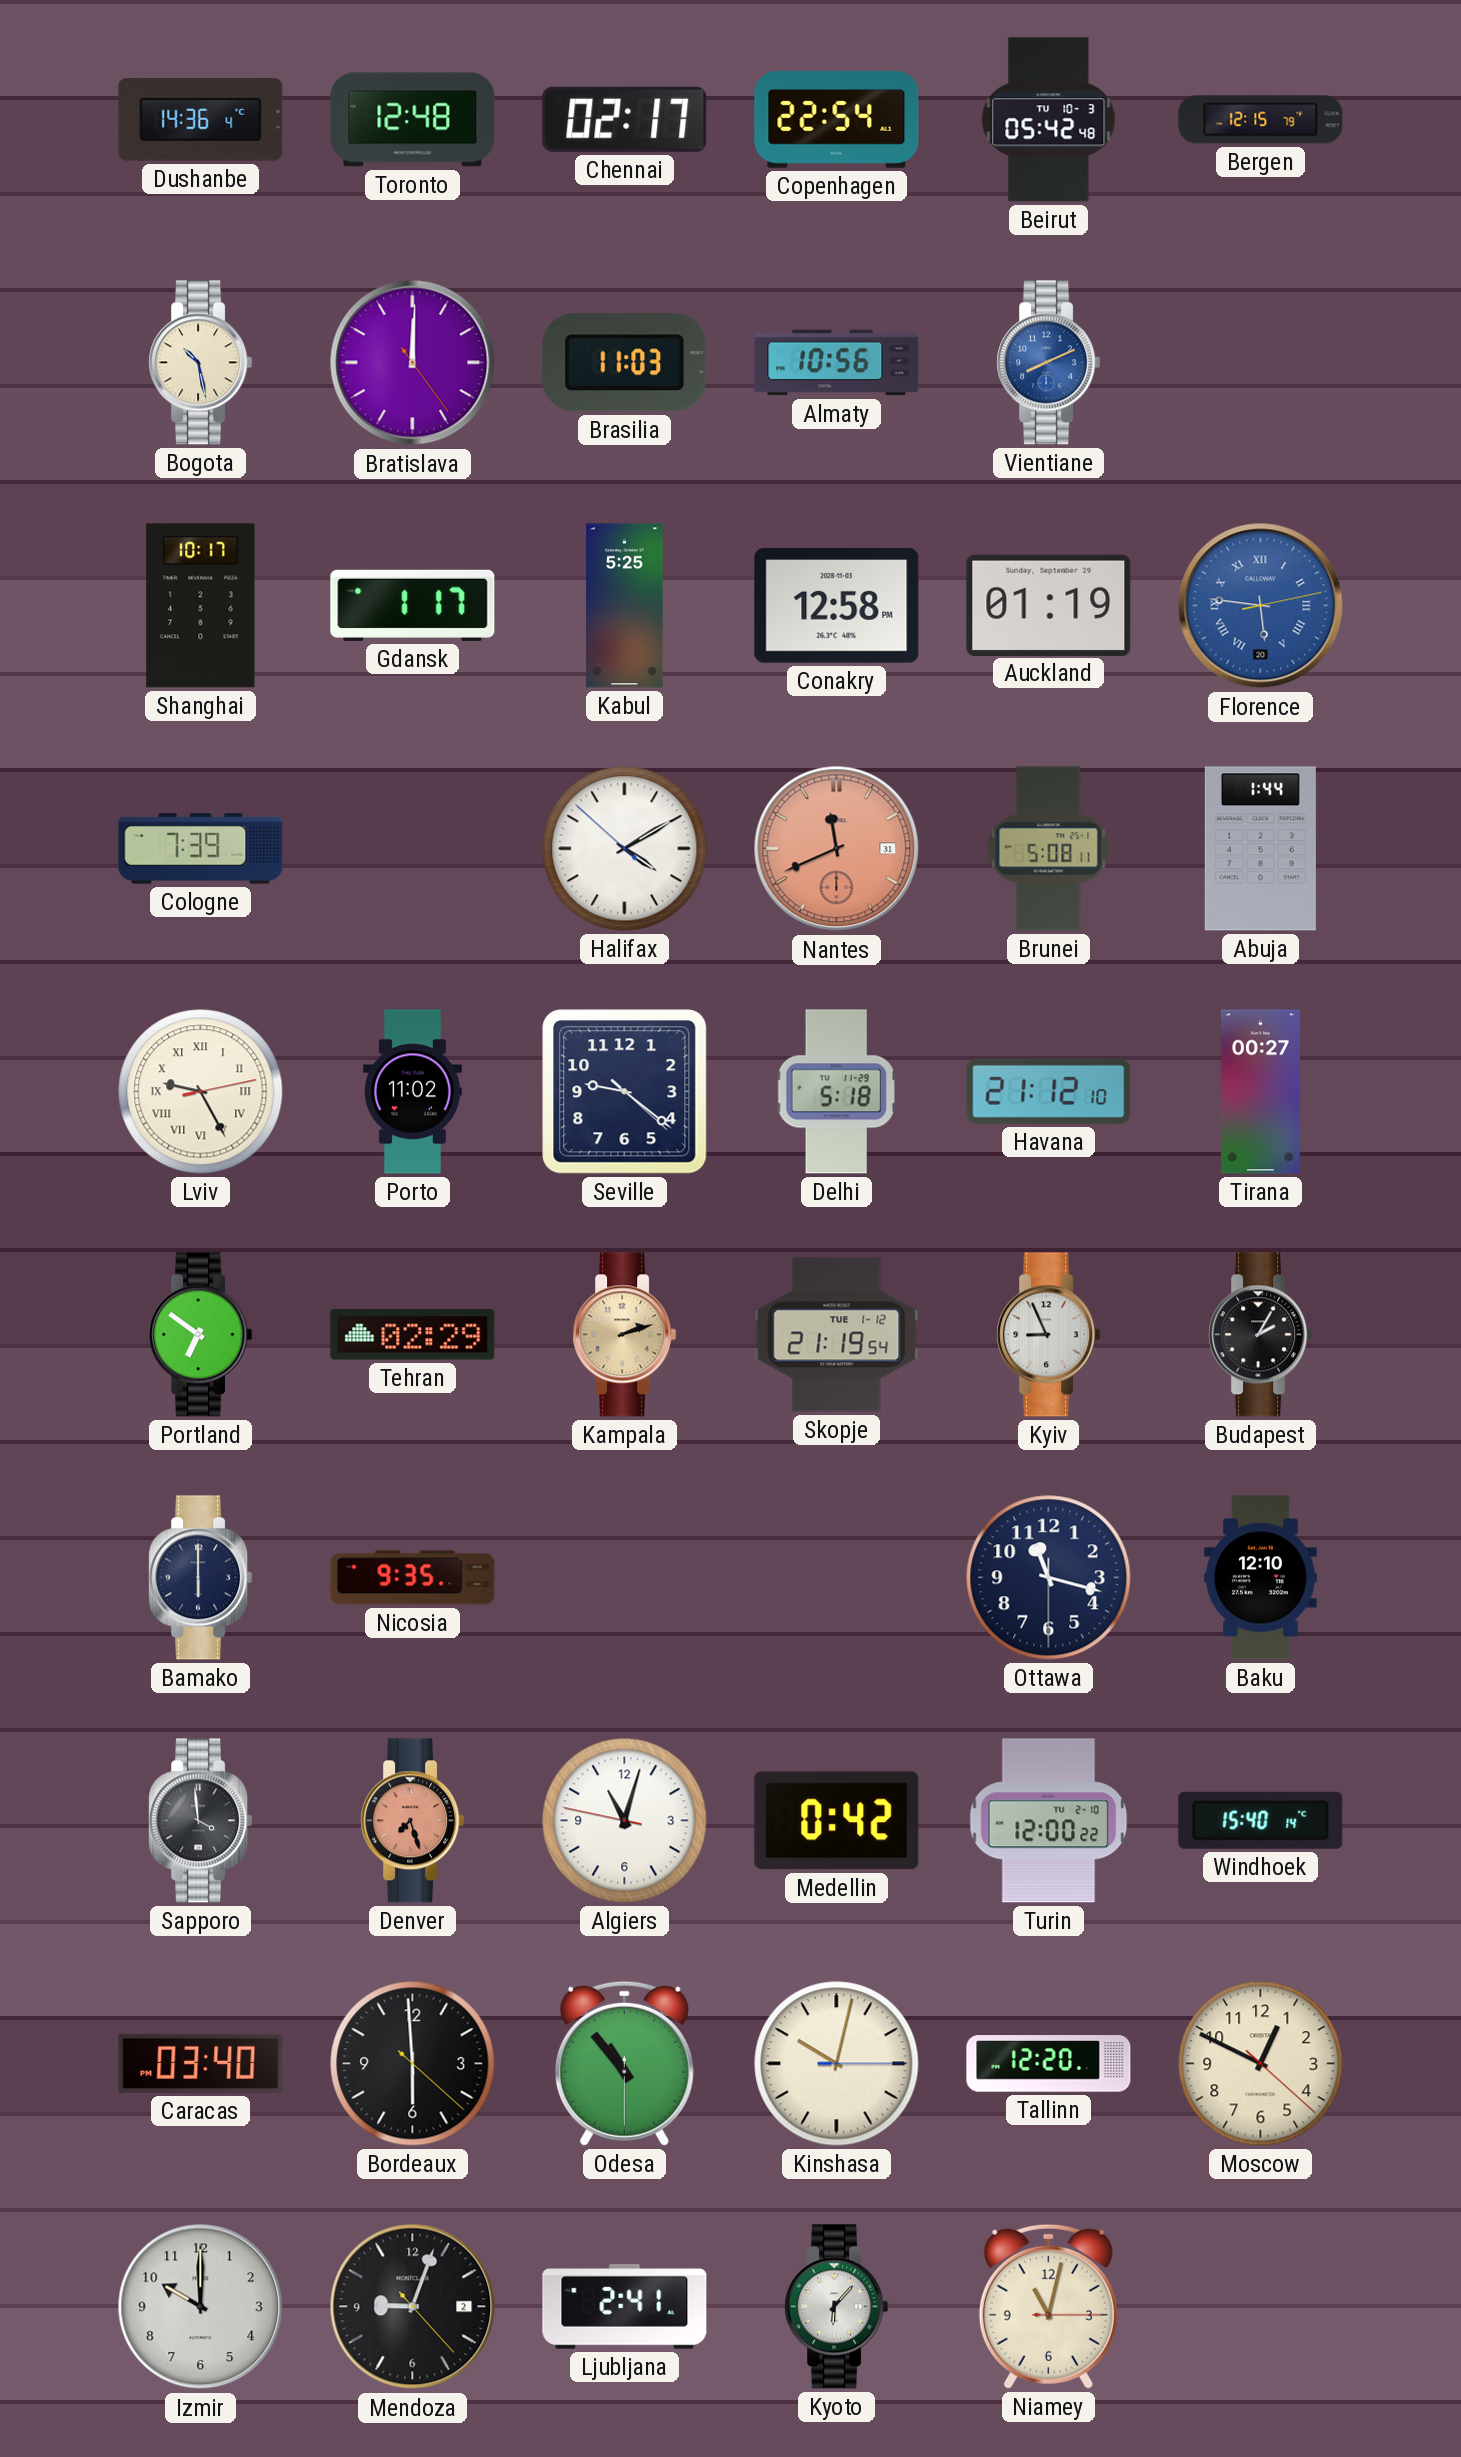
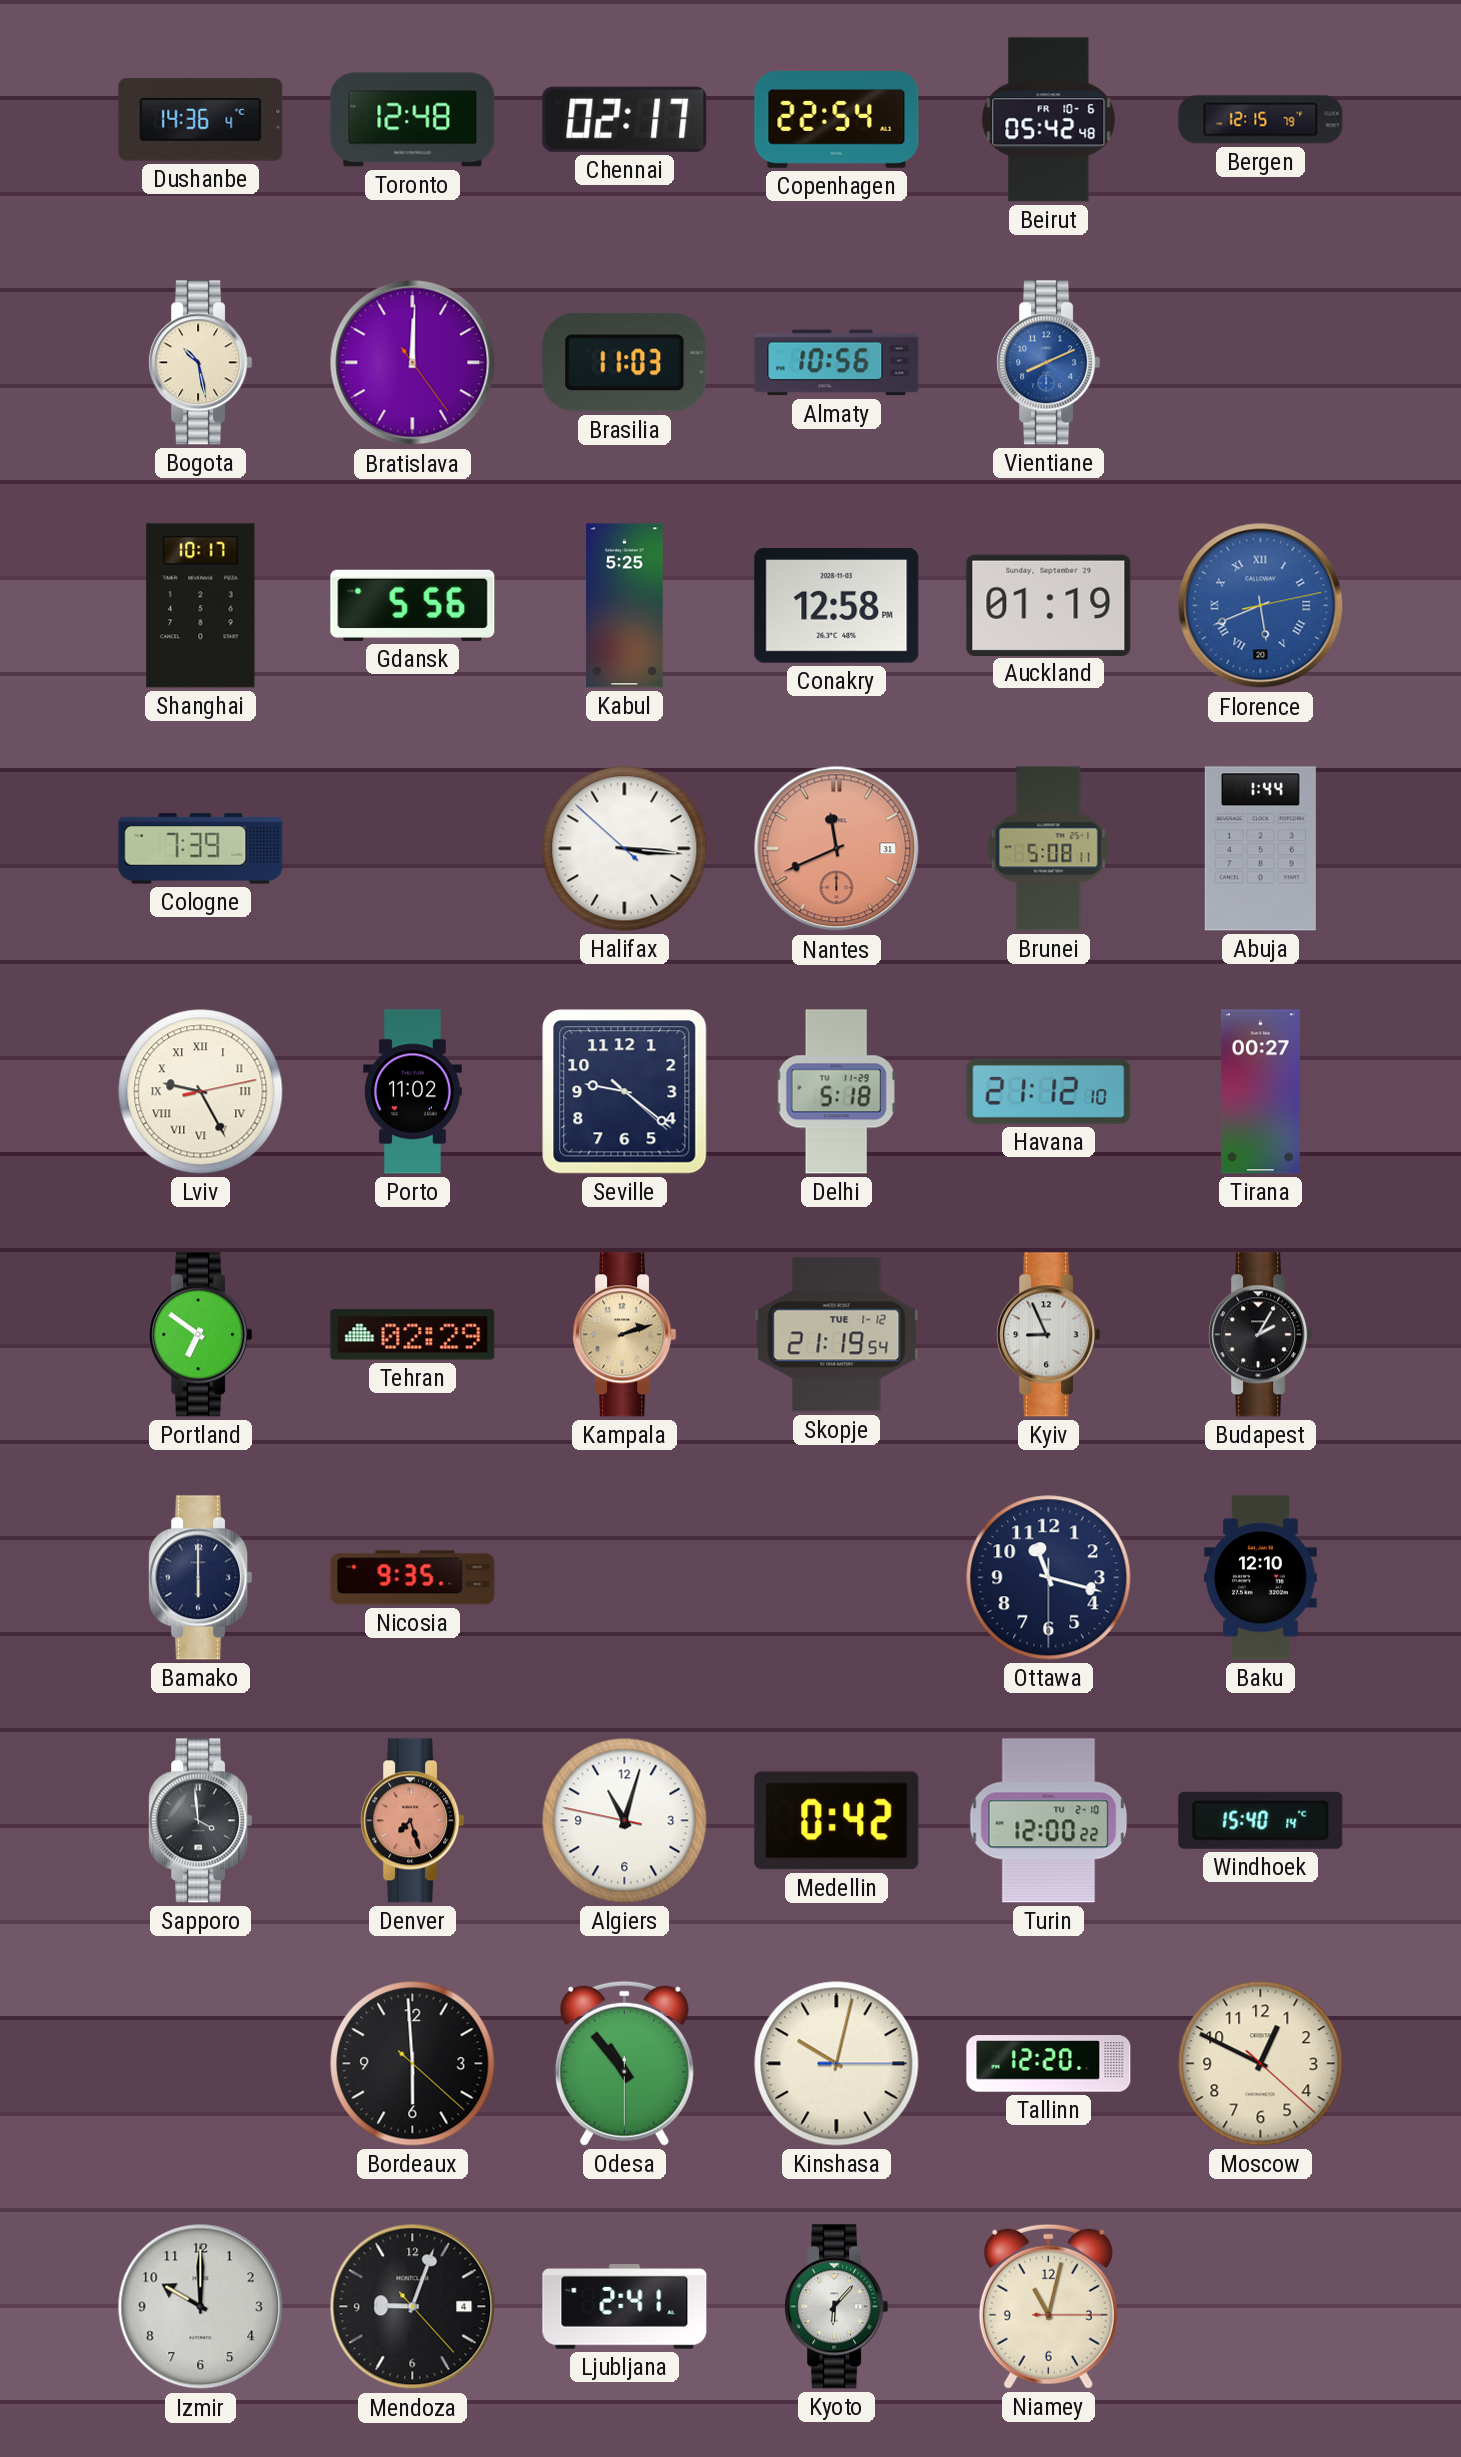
Beirut date: TU 10-3 -> FR 10-6 (1049, 120)
Gdansk: 1:17 -> 5:56 (413, 605)
Florence: 5:46 -> 5:41 (1261, 606)
Halifax: 4:09 -> 3:15 (625, 849)
Caracas: 03:40 -> none (201, 2063)
Mendoza date: 2 -> 4 (413, 2307)
